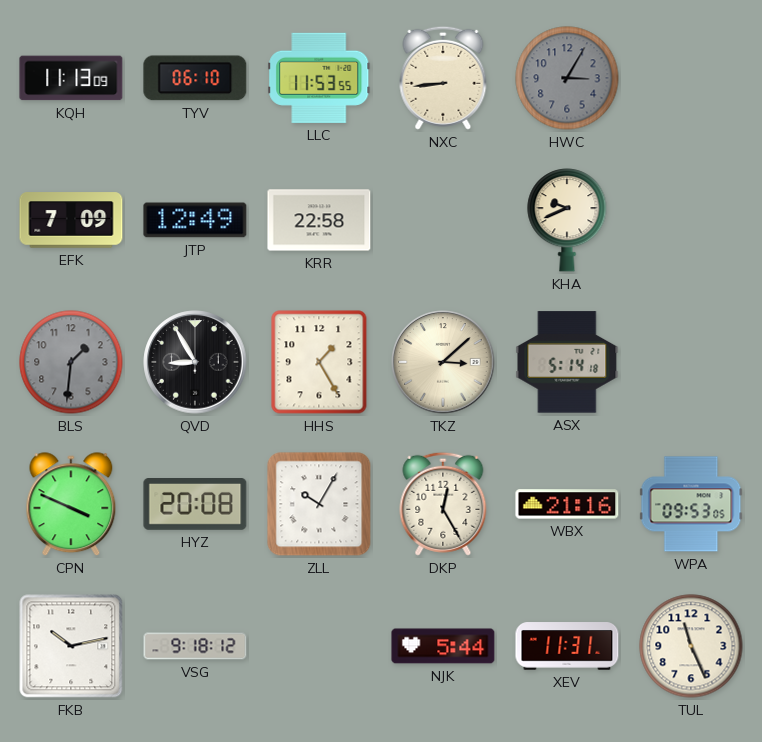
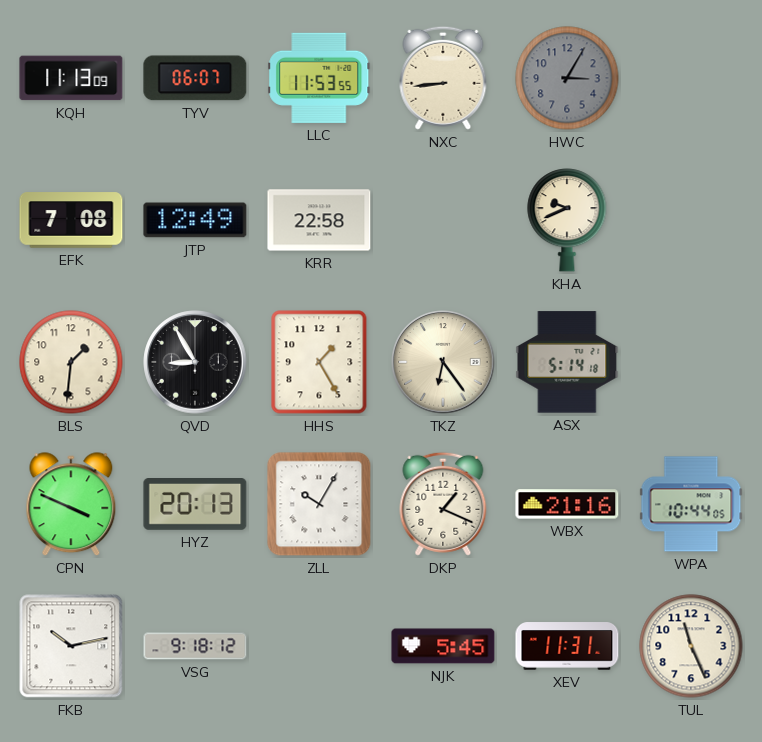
TYV: 06:10 -> 06:07 (195, 78)
EFK: 7:09 -> 7:08 (71, 220)
BLS dial: grey -> cream (71, 362)
TKZ: 3:08 -> 6:24 (443, 362)
HYZ: 20:08 -> 20:13 (195, 505)
DKP: 12:25 -> 1:19 (443, 504)
WPA: 09:53 -> 10:44 (691, 504)
NJK: 5:44 -> 5:45 (443, 646)
